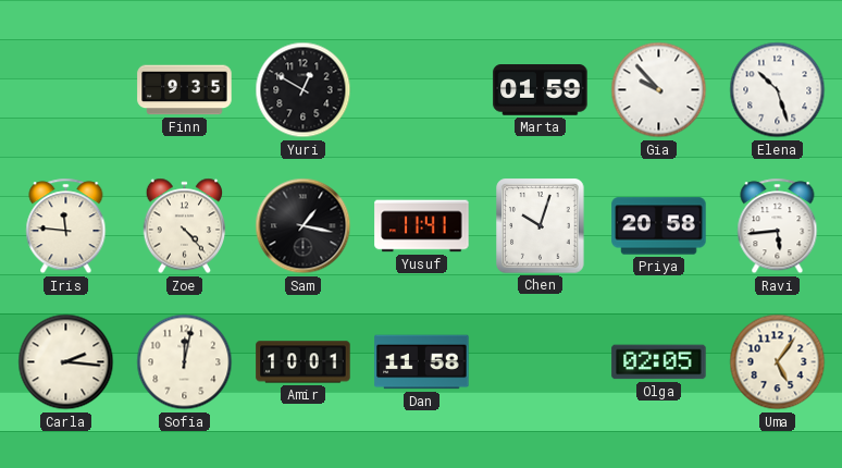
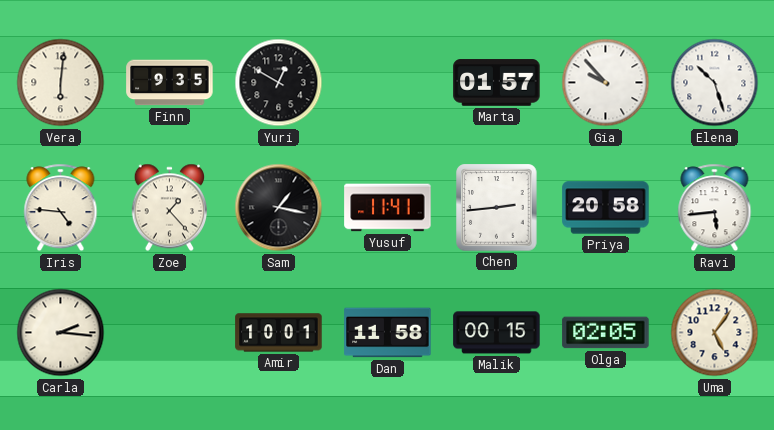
Vera: none -> 6:01 (61, 83)
Marta: 01:59 -> 01:57 (497, 83)
Iris: 11:46 -> 4:46 (61, 208)
Zoe: 4:23 -> 1:23 (169, 208)
Chen: 10:03 -> 2:44 (497, 208)
Sofia: 12:02 -> none (185, 362)
Malik: none -> 00:15 (497, 333)
